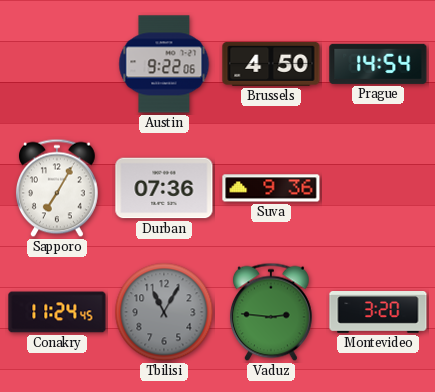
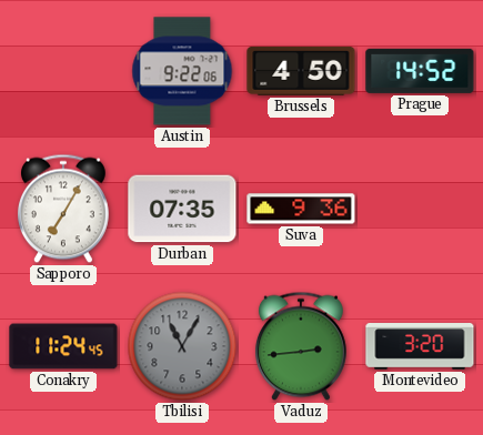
Prague: 14:54 -> 14:52 (420, 71)
Durban: 07:36 -> 07:35 (182, 209)
Vaduz: 2:46 -> 2:44 (301, 346)
